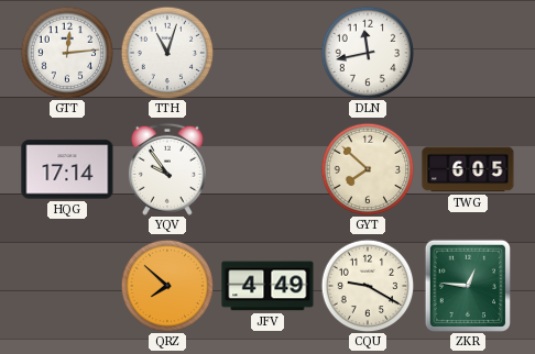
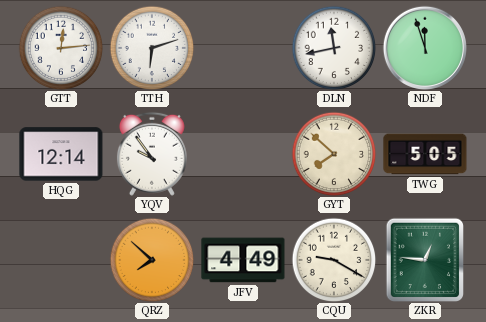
TTH: 11:03 -> 6:12 (152, 48)
NDF: none -> 11:57 (425, 48)
HQG: 17:14 -> 12:14 (61, 154)
TWG: 6:05 -> 5:05 (425, 154)
